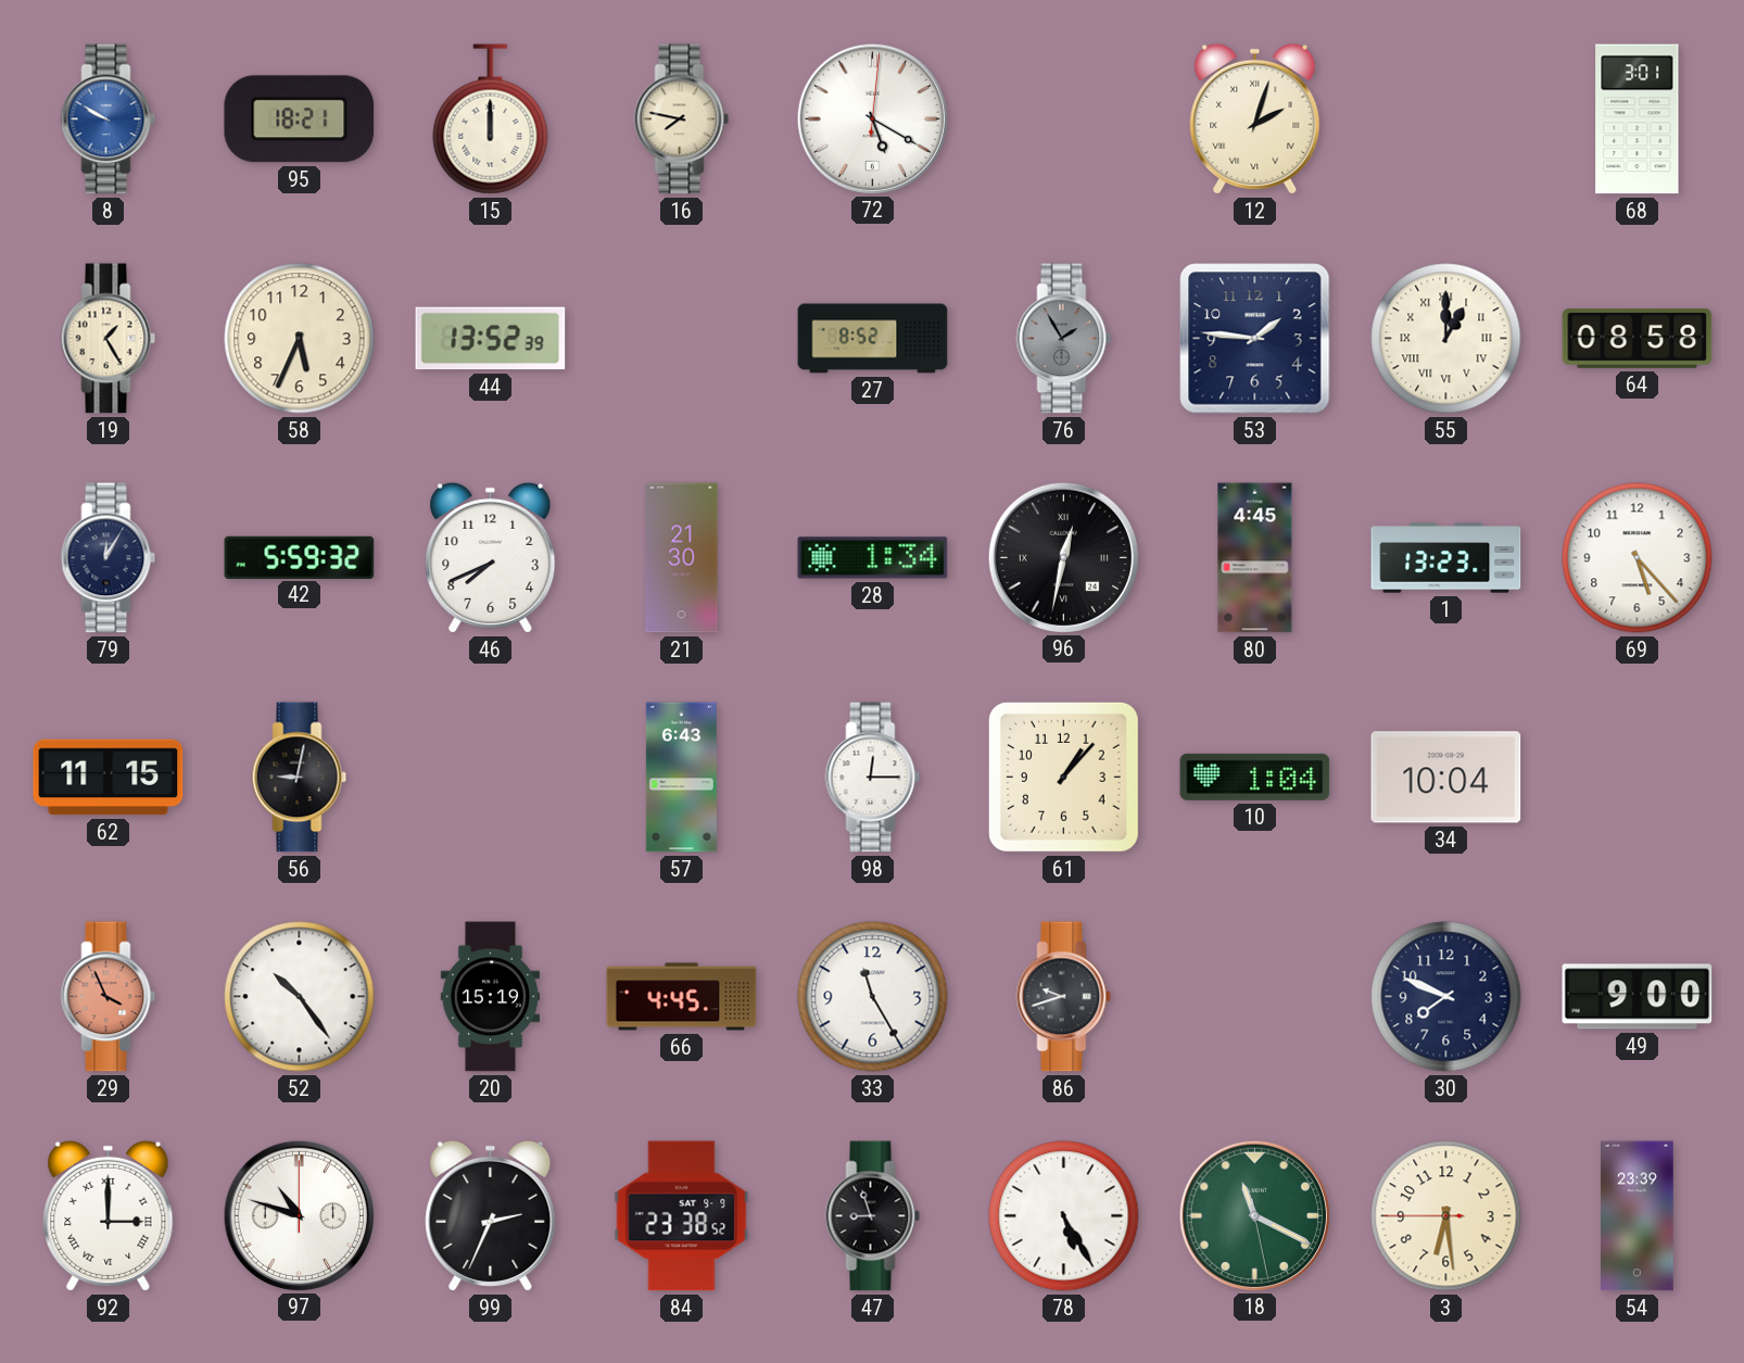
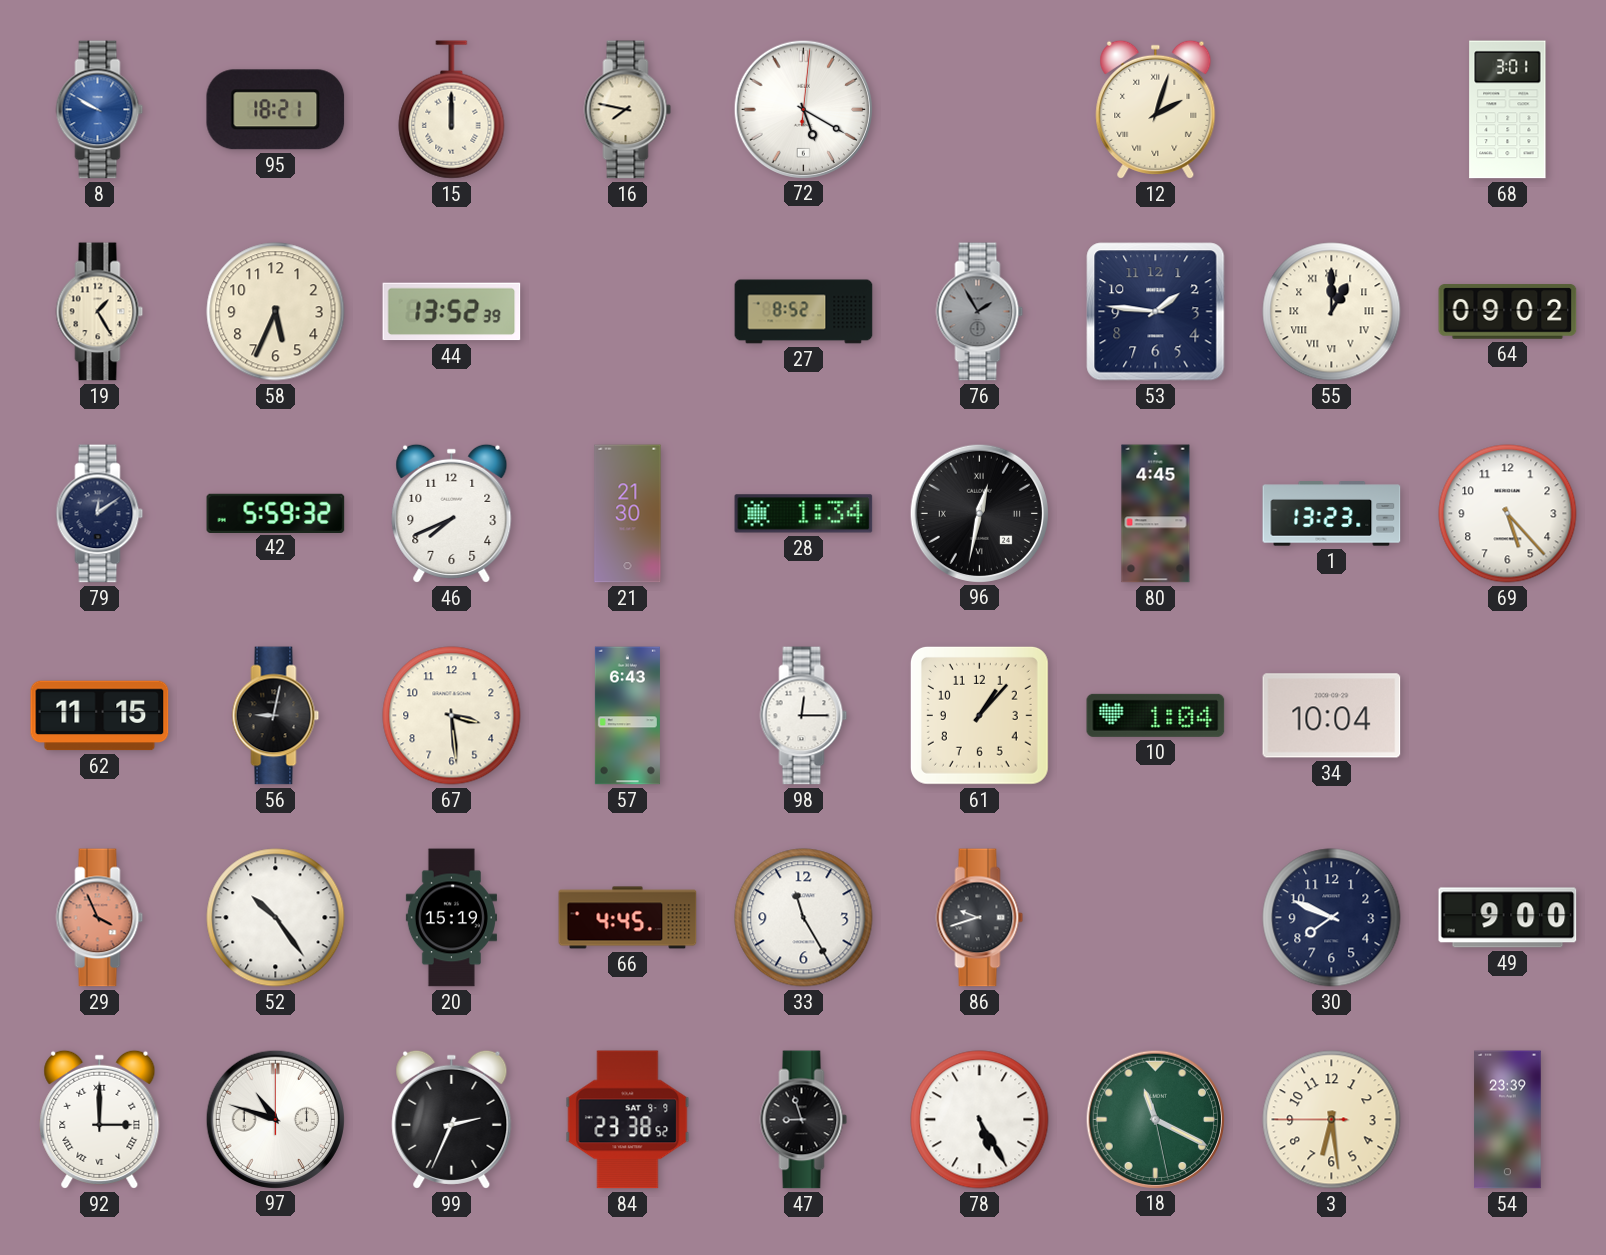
64: 08:58 -> 09:02 (1508, 312)
79: 12:05 -> 12:09 (100, 514)
67: none -> 3:29 (452, 716)
